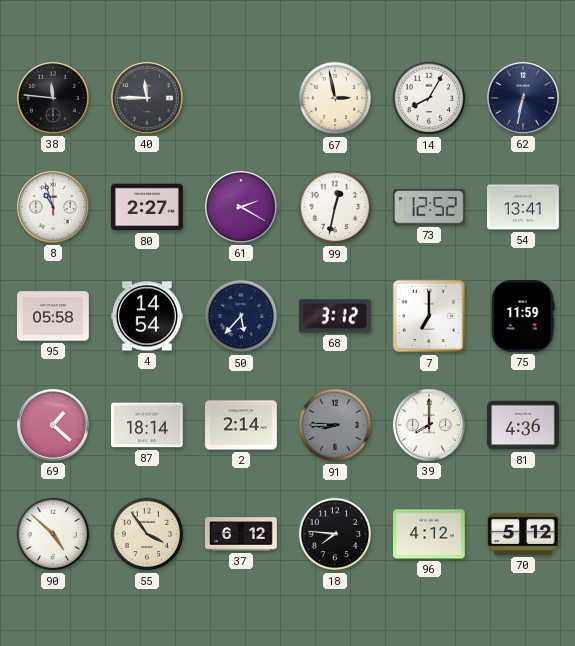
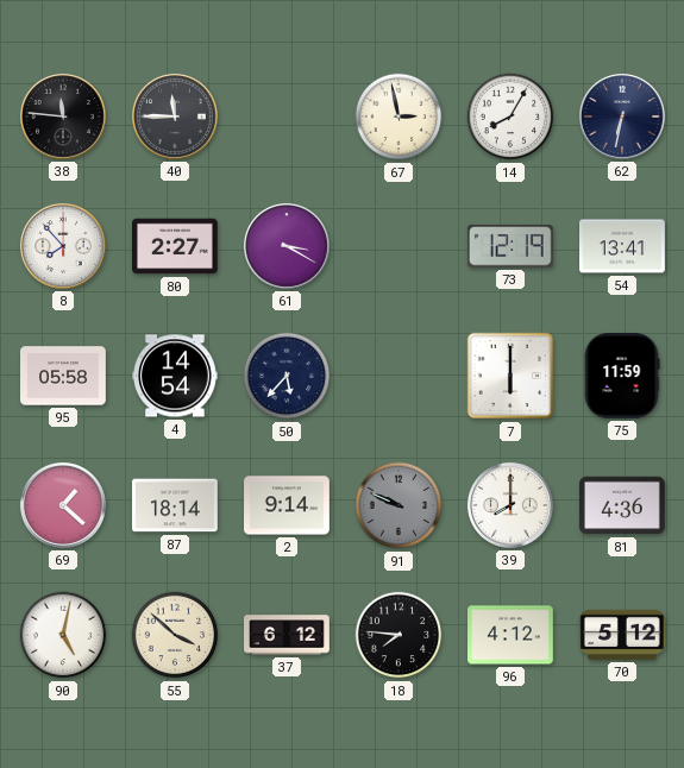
8: 10:57 -> 7:53 (63, 246)
61: 2:20 -> 3:20 (287, 246)
99: 12:32 -> none (335, 207)
73: 12:52 -> 12:19 (510, 246)
68: 3:12 -> none (335, 316)
7: 7:00 -> 6:00 (510, 376)
2: 2:14 -> 9:14 (288, 505)
91: 8:45 -> 9:49 (399, 505)
90: 4:52 -> 5:02 (63, 635)
55: 3:54 -> 3:52 (175, 635)
